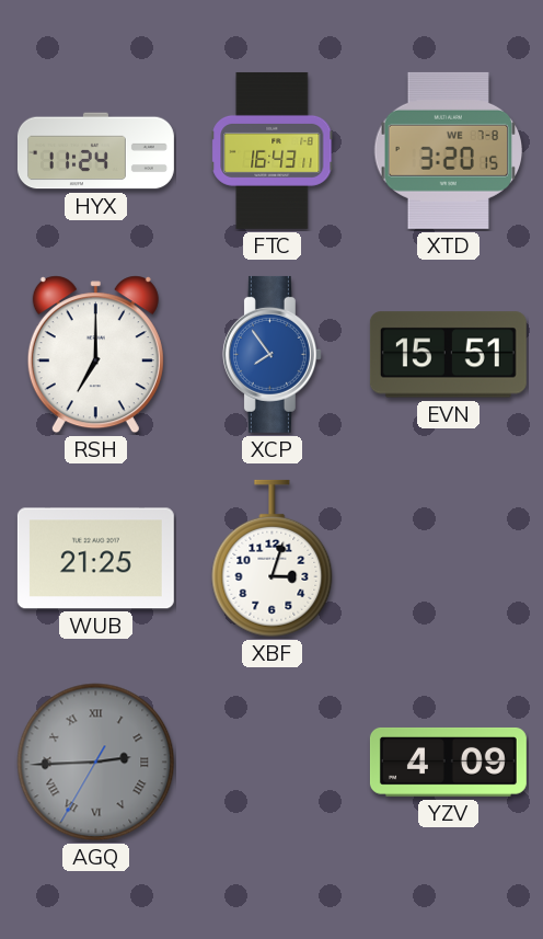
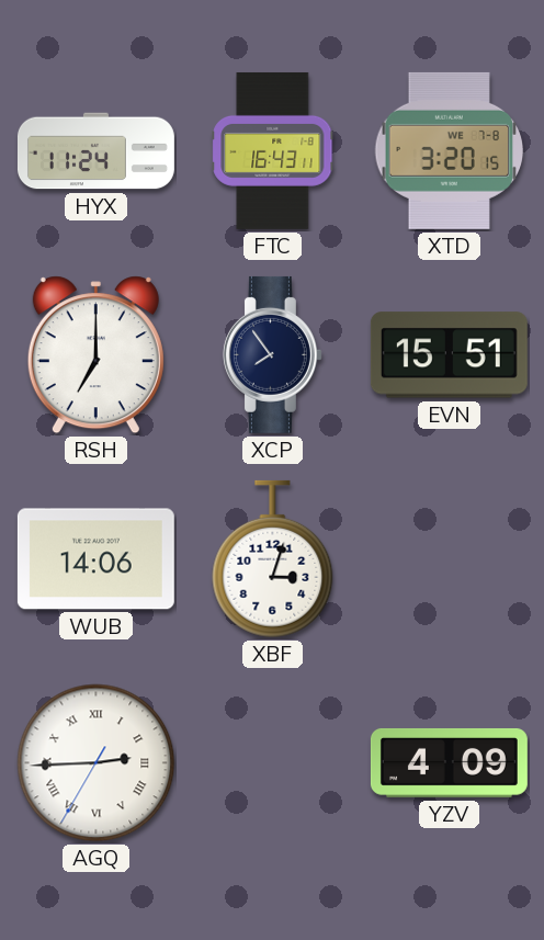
XCP dial: blue -> navy (272, 354)
WUB: 21:25 -> 14:06 (95, 559)
AGQ dial: grey -> white (97, 763)
